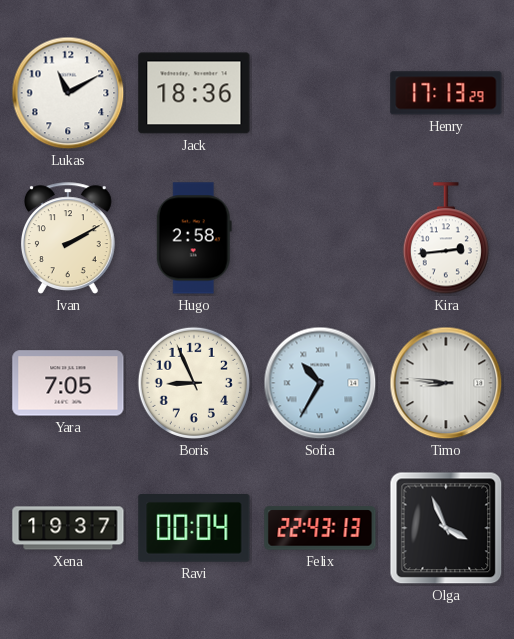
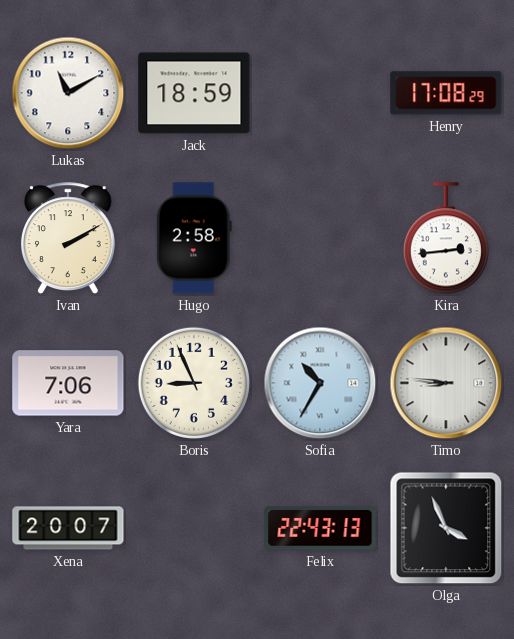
Jack: 18:36 -> 18:59 (194, 93)
Henry: 17:13 -> 17:08 (446, 93)
Yara: 7:05 -> 7:06 (68, 383)
Xena: 19:37 -> 20:07 (68, 528)
Ravi: 00:04 -> none (194, 529)
